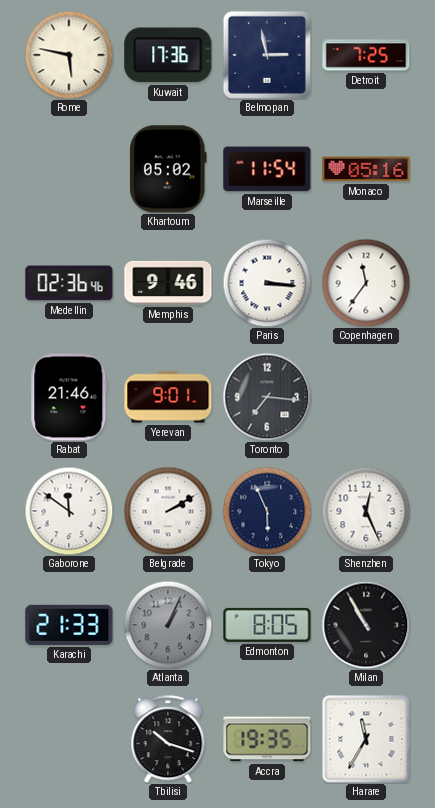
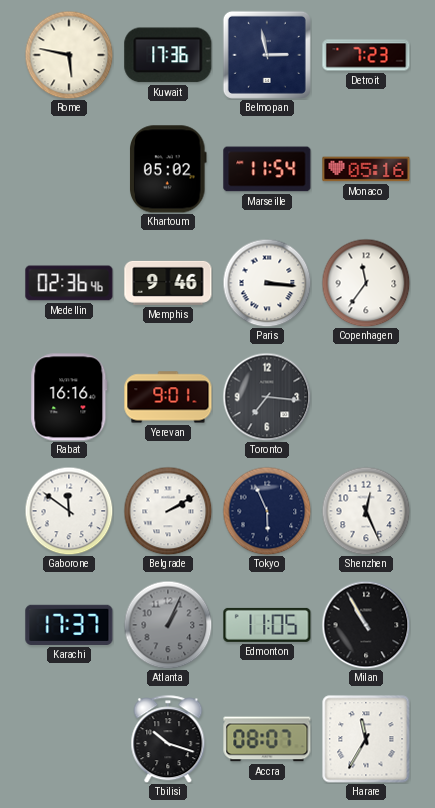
Detroit: 7:25 -> 7:23 (366, 55)
Rabat: 21:46 -> 16:16 (69, 397)
Karachi: 21:33 -> 17:37 (69, 625)
Edmonton: 8:05 -> 11:05 (267, 625)
Accra: 19:35 -> 08:07 (267, 739)
